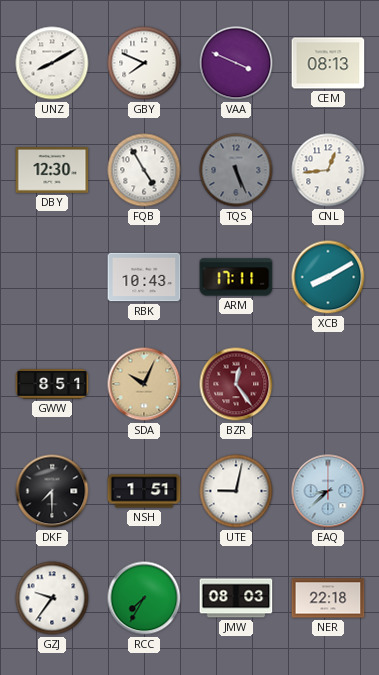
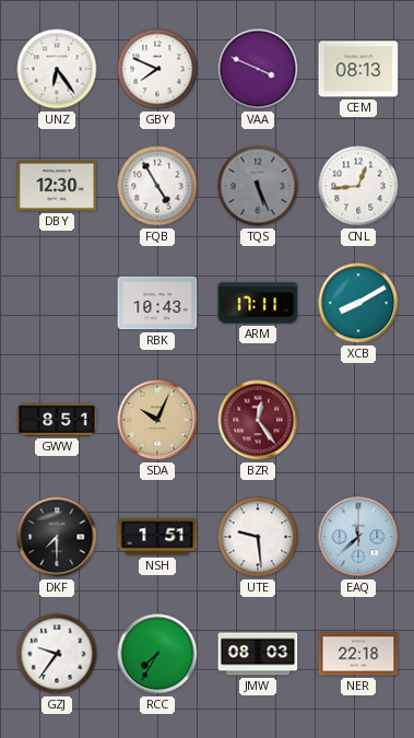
UNZ: 8:10 -> 6:24 (57, 69)
UTE: 9:02 -> 9:29 (258, 537)
EAQ: 8:38 -> 11:38 (358, 537)
